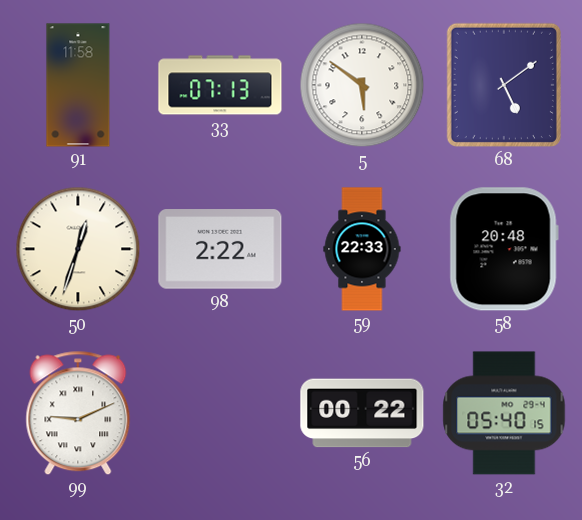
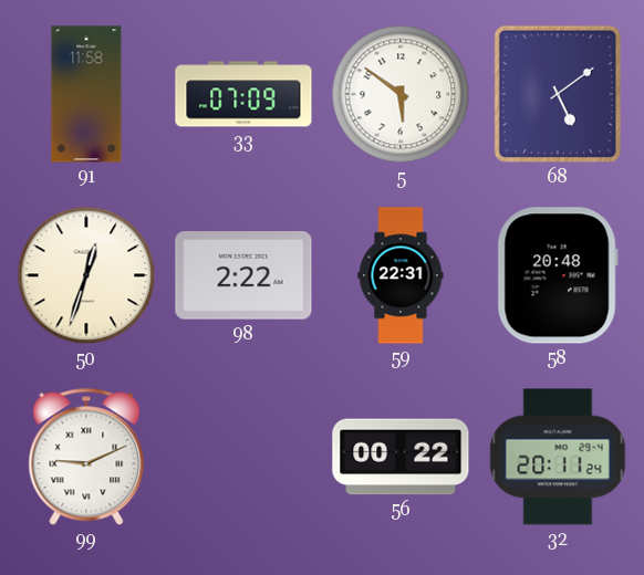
33: 07:13 -> 07:09 (243, 94)
59: 22:33 -> 22:31 (401, 275)
32: 05:40 -> 20:11 (558, 457)
